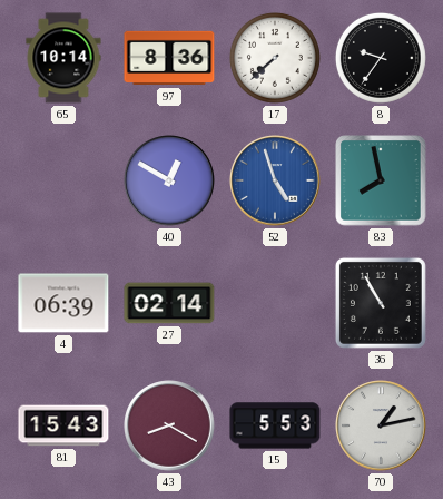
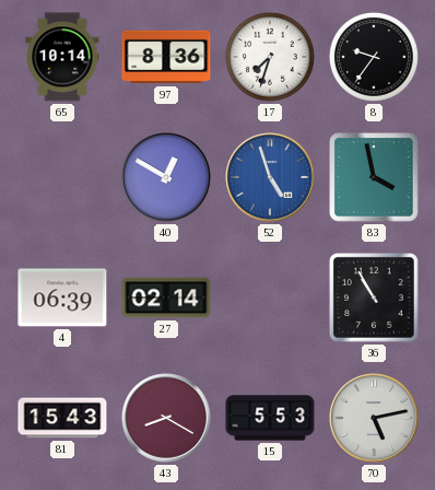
17: 7:38 -> 7:33 (270, 57)
83: 7:58 -> 3:58 (374, 177)
70: 1:13 -> 5:13 (374, 418)
